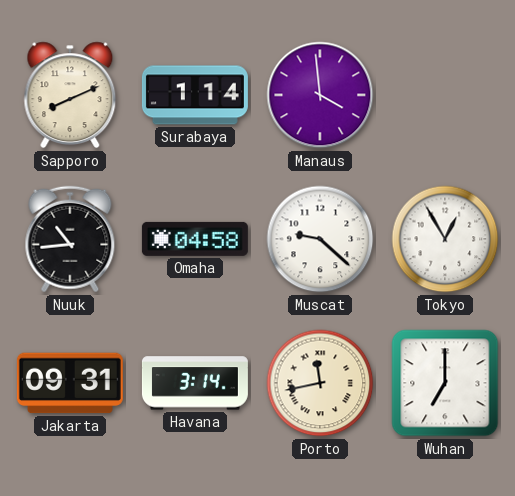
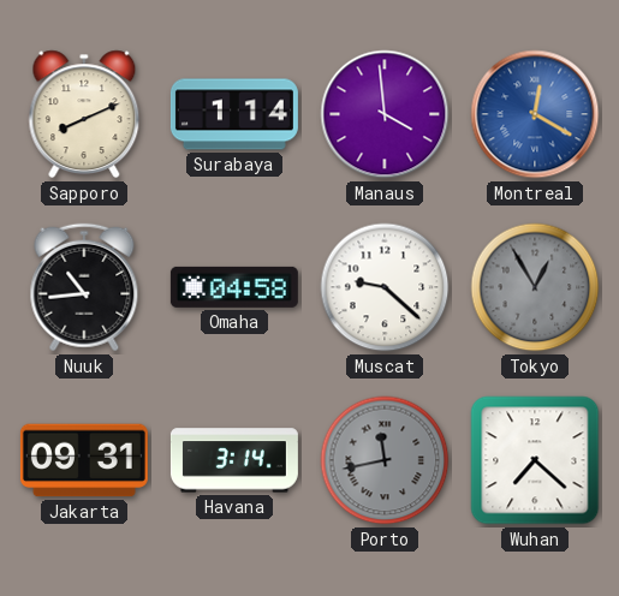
Montreal: none -> 12:20 (535, 114)
Tokyo dial: white -> grey (535, 287)
Porto dial: cream -> grey (385, 460)
Wuhan: 7:00 -> 7:22 (535, 460)
